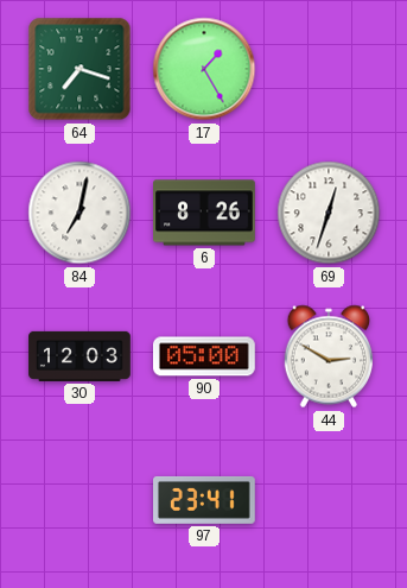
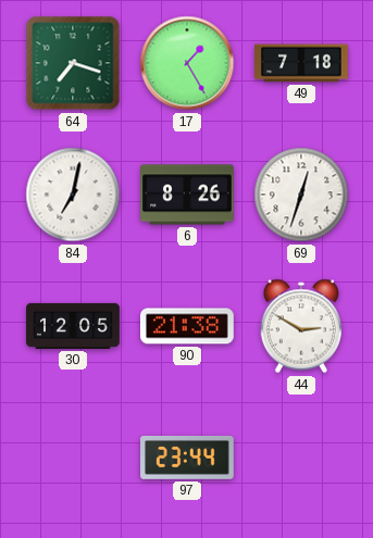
49: none -> 7:18 (301, 63)
30: 12:03 -> 12:05 (73, 326)
90: 05:00 -> 21:38 (188, 326)
97: 23:41 -> 23:44 (188, 458)
